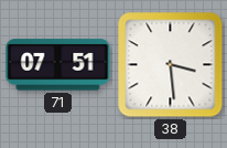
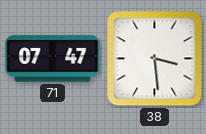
71: 07:51 -> 07:47 (53, 59)
